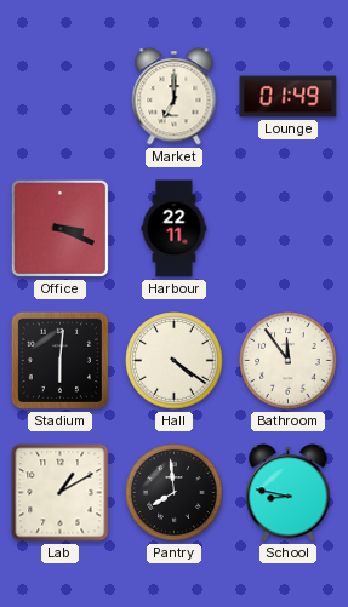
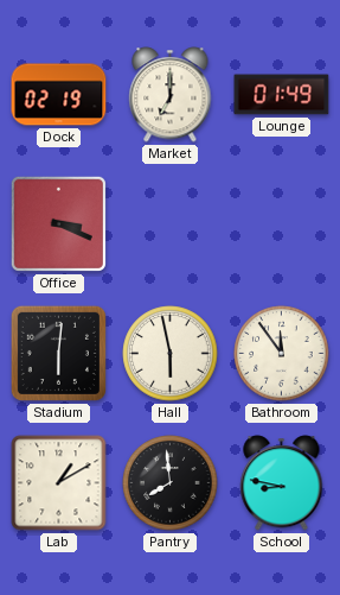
Dock: none -> 02:19 (59, 95)
Harbour: 22:11 -> none (175, 229)
Hall: 4:21 -> 5:58 (171, 354)
